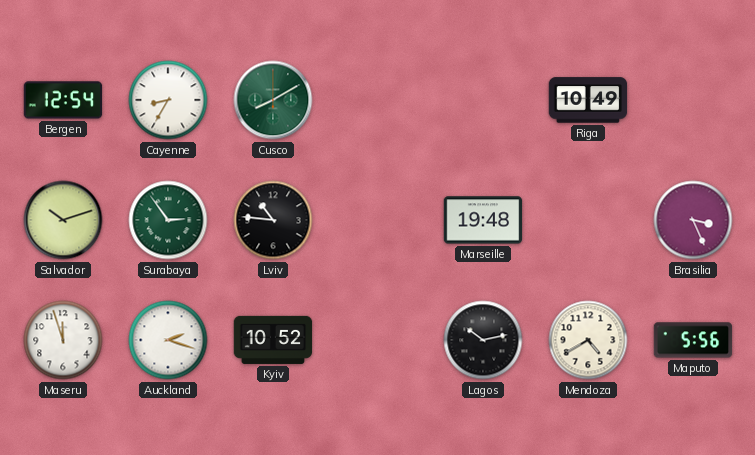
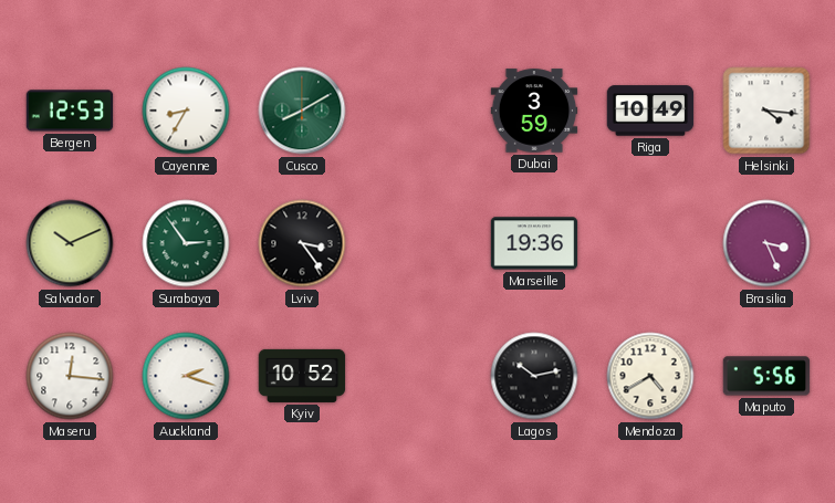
Bergen: 12:54 -> 12:53 (70, 111)
Dubai: none -> 3:59 (534, 111)
Helsinki: none -> 4:16 (766, 111)
Salvador: 10:12 -> 10:11 (70, 243)
Lviv: 10:46 -> 3:24 (302, 243)
Marseille: 19:48 -> 19:36 (534, 243)
Maseru: 11:57 -> 12:16 (70, 376)
